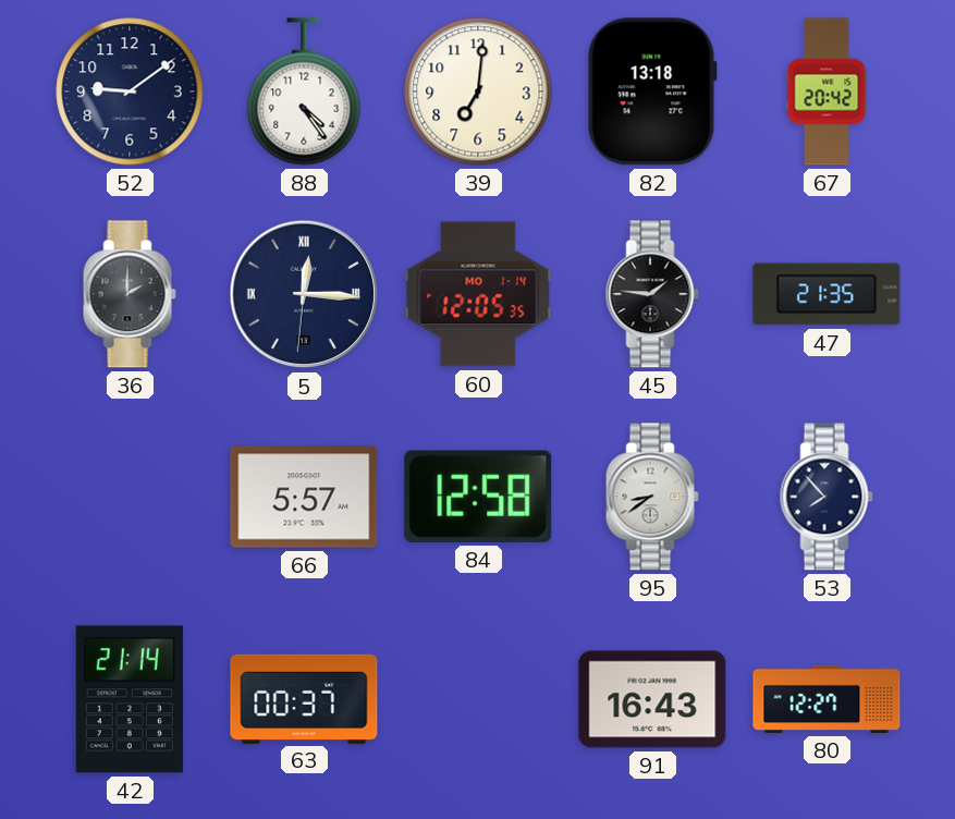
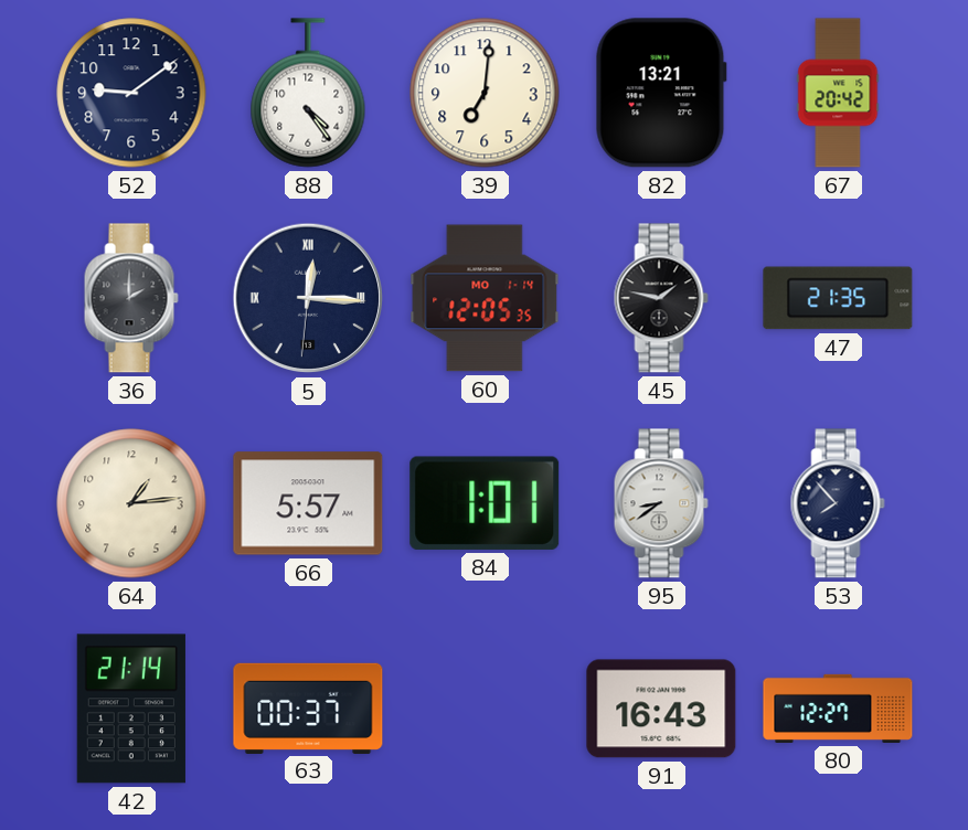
82: 13:18 -> 13:21 (661, 93)
45: 1:46 -> 1:47 (661, 298)
64: none -> 1:14 (131, 503)
84: 12:58 -> 1:01 (485, 503)
